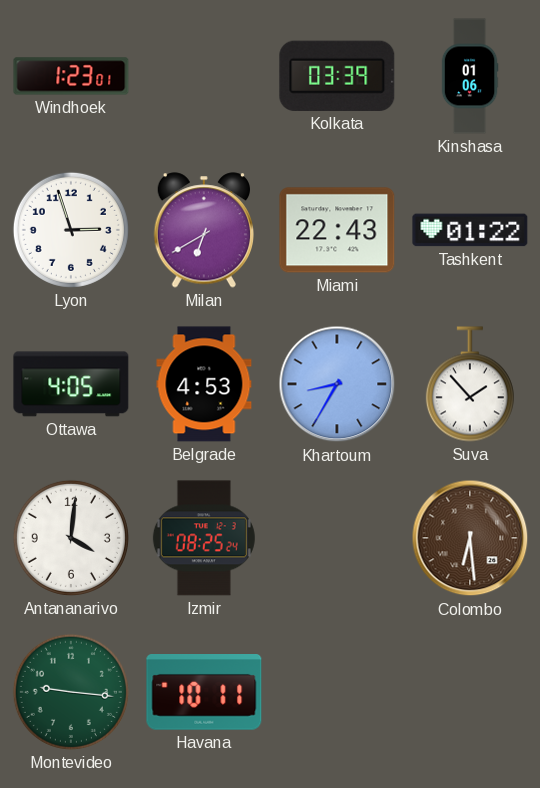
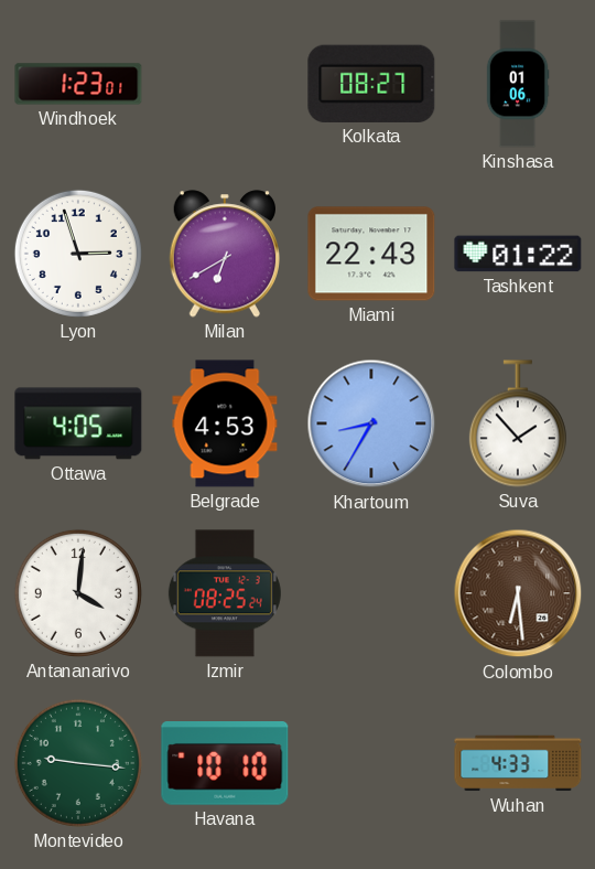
Kolkata: 03:39 -> 08:27 (371, 84)
Havana: 10:11 -> 10:10 (225, 764)
Wuhan: none -> 4:33 (518, 763)
